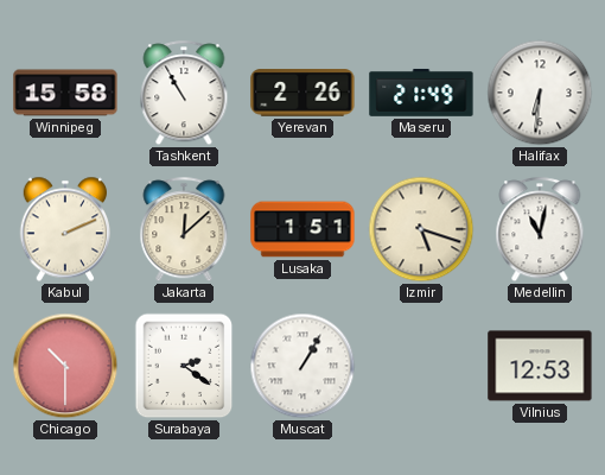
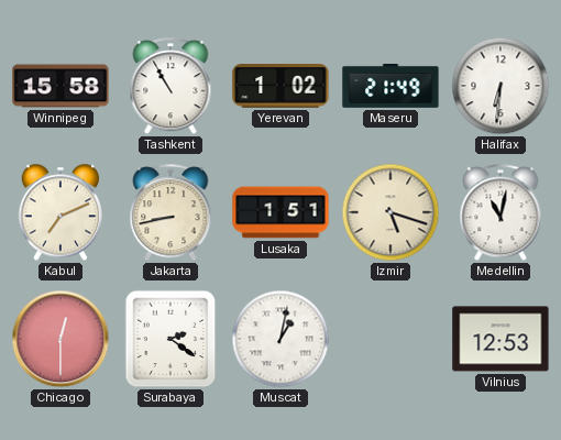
Yerevan: 2:26 -> 1:02 (280, 86)
Kabul: 2:11 -> 7:11 (61, 212)
Jakarta: 12:08 -> 8:43 (170, 213)
Chicago: 10:30 -> 12:30 (61, 339)
Muscat: 1:05 -> 1:02 (280, 339)
